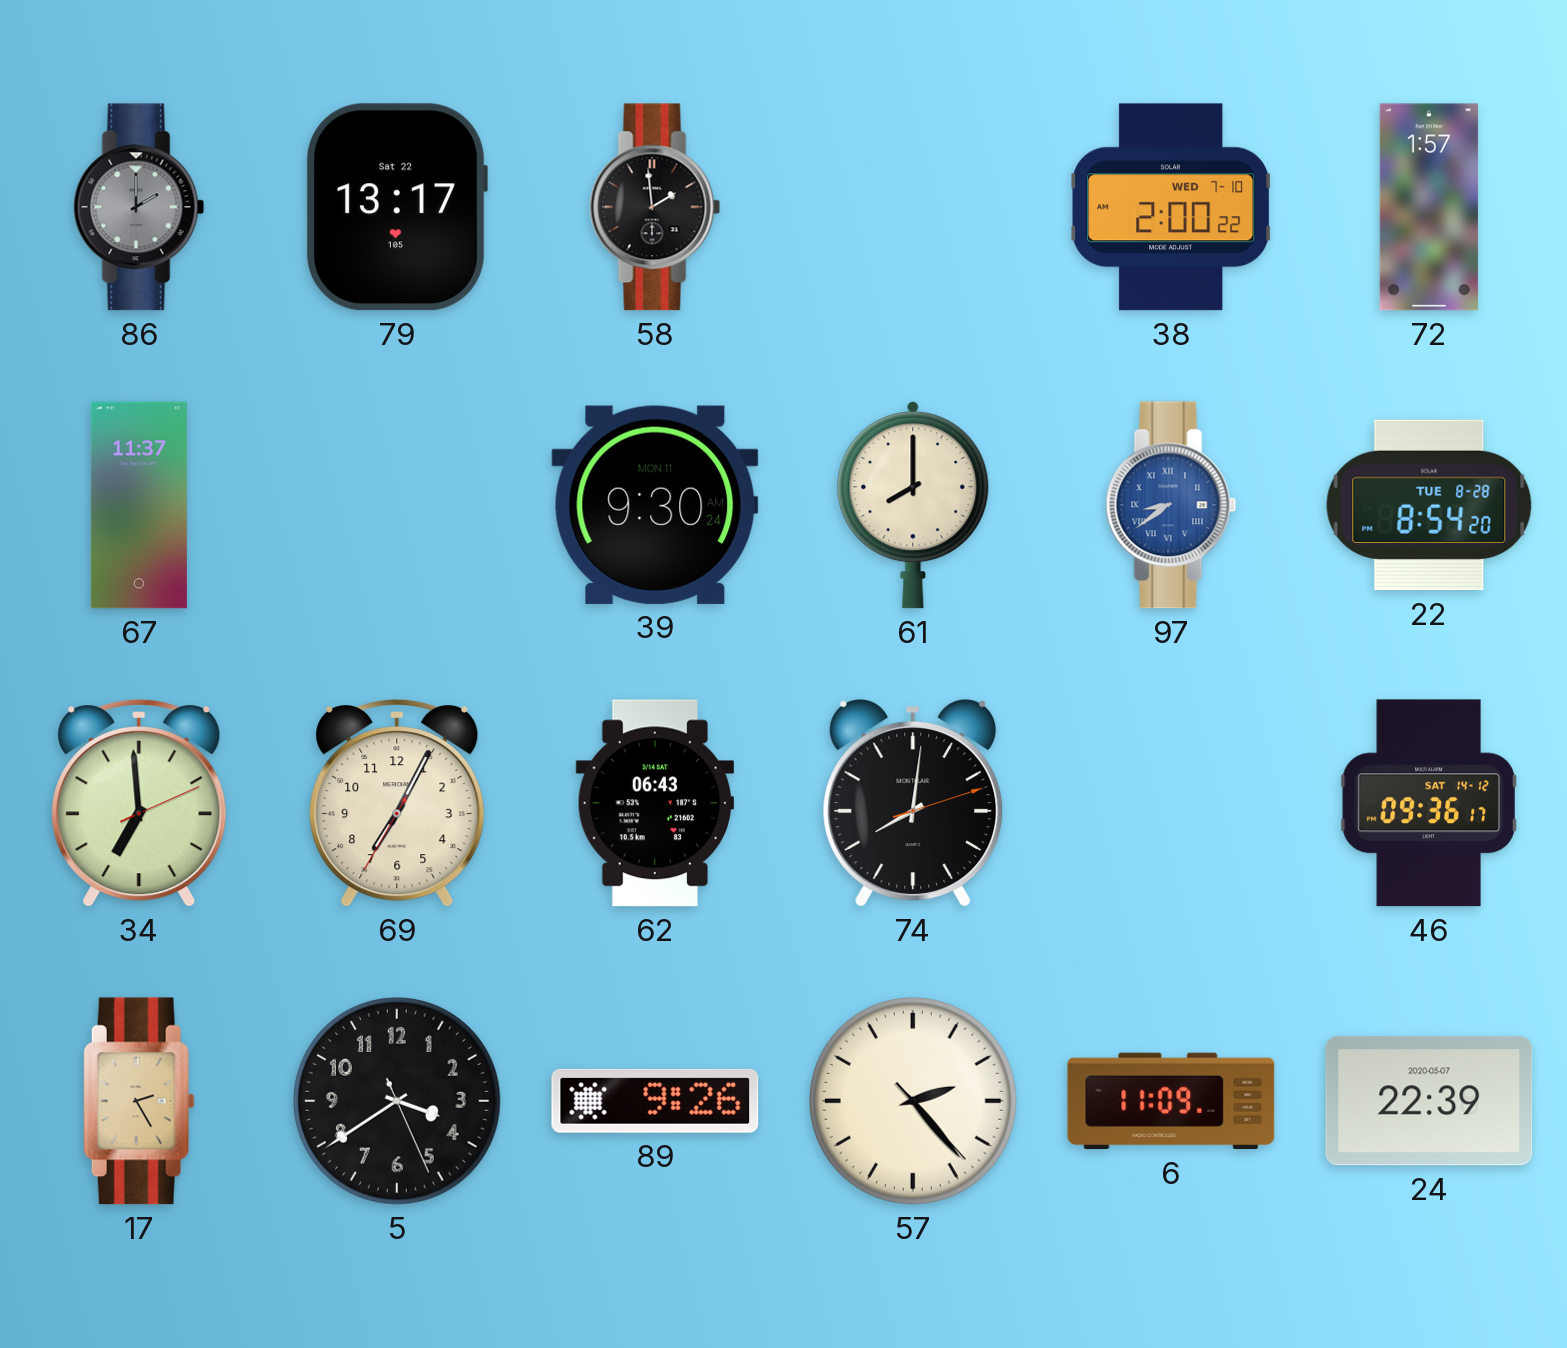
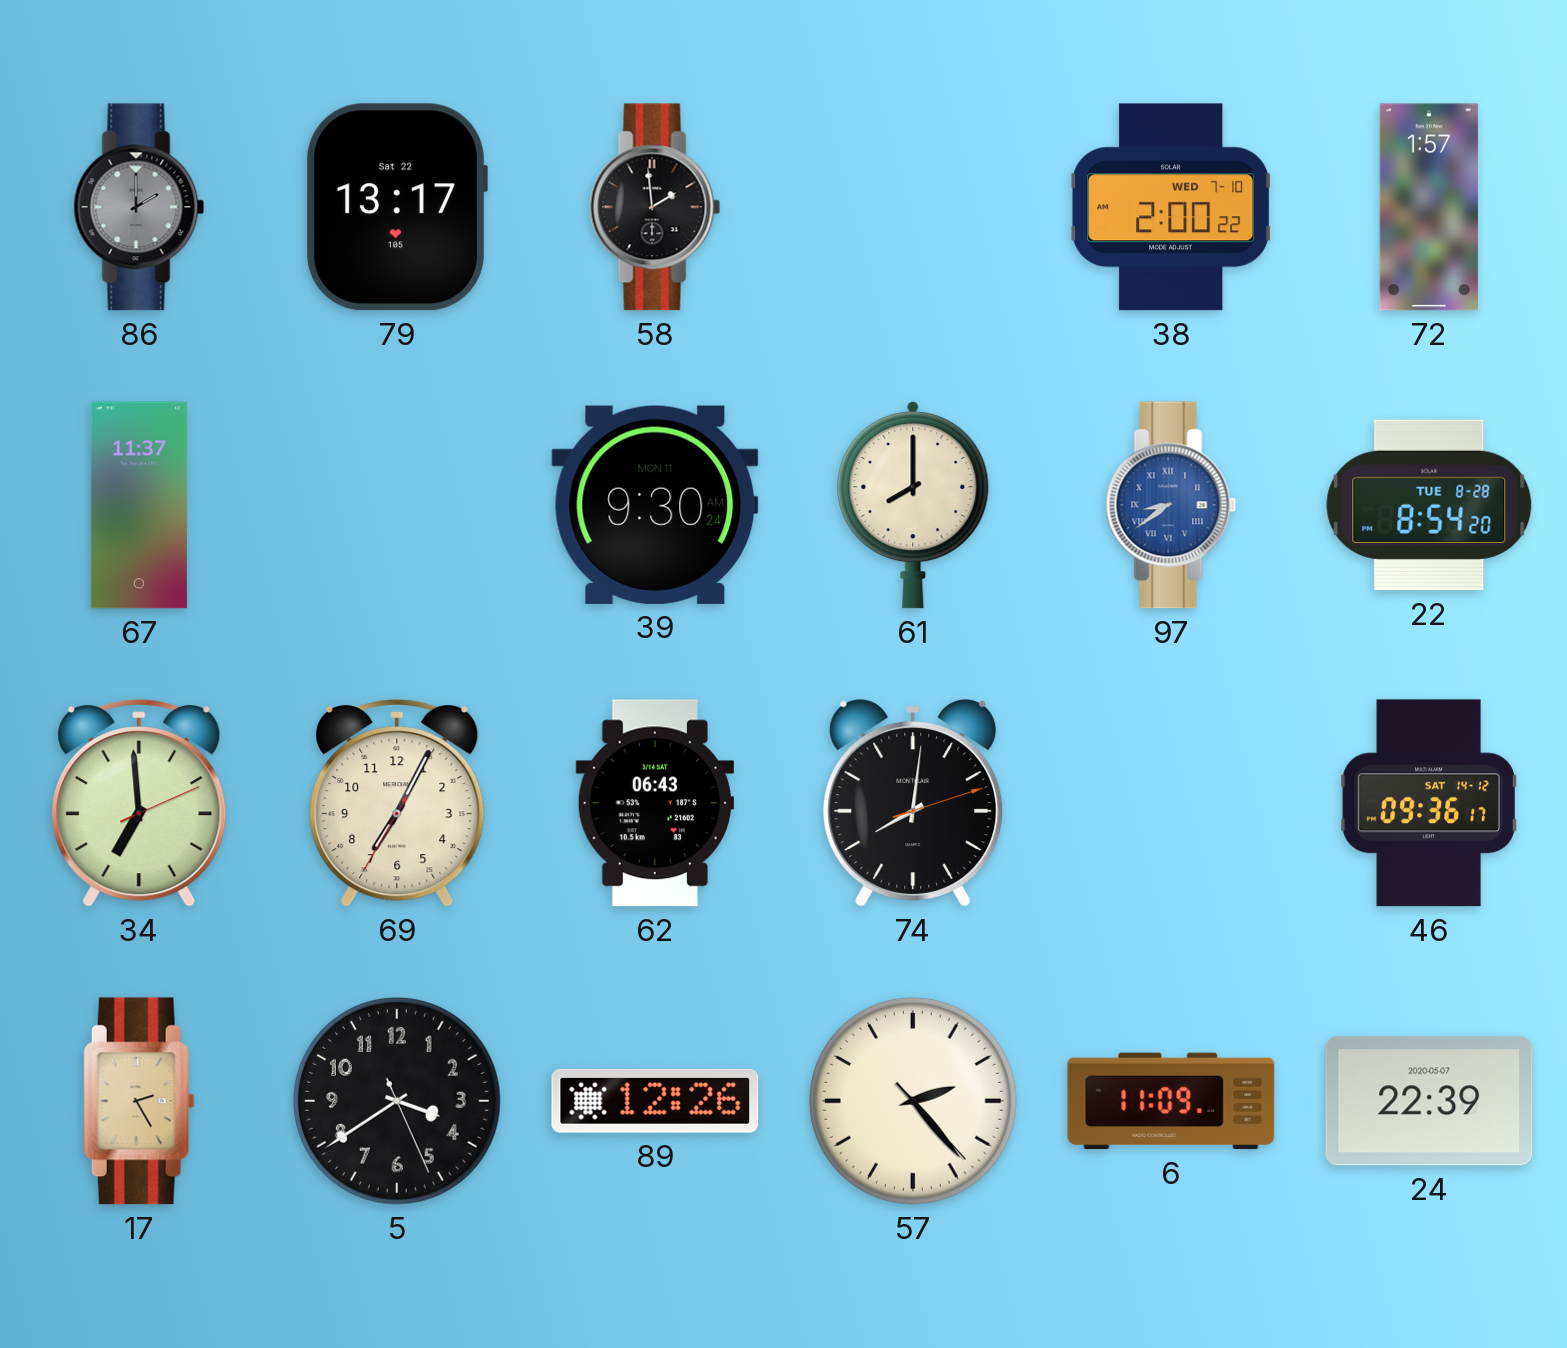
89: 9:26 -> 12:26 (655, 1101)
